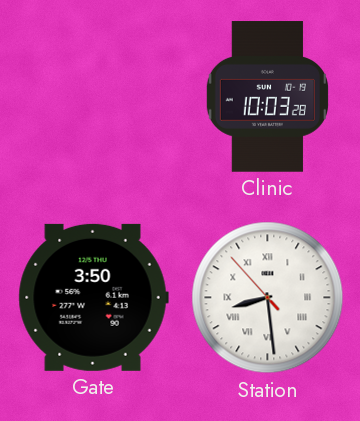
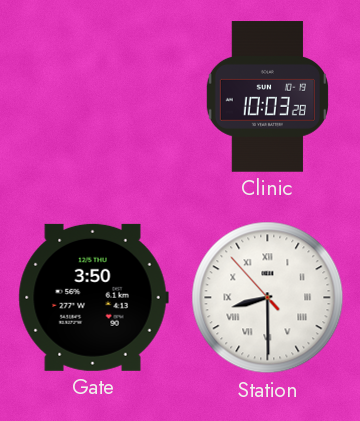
Station: 8:28 -> 8:29 (268, 298)
